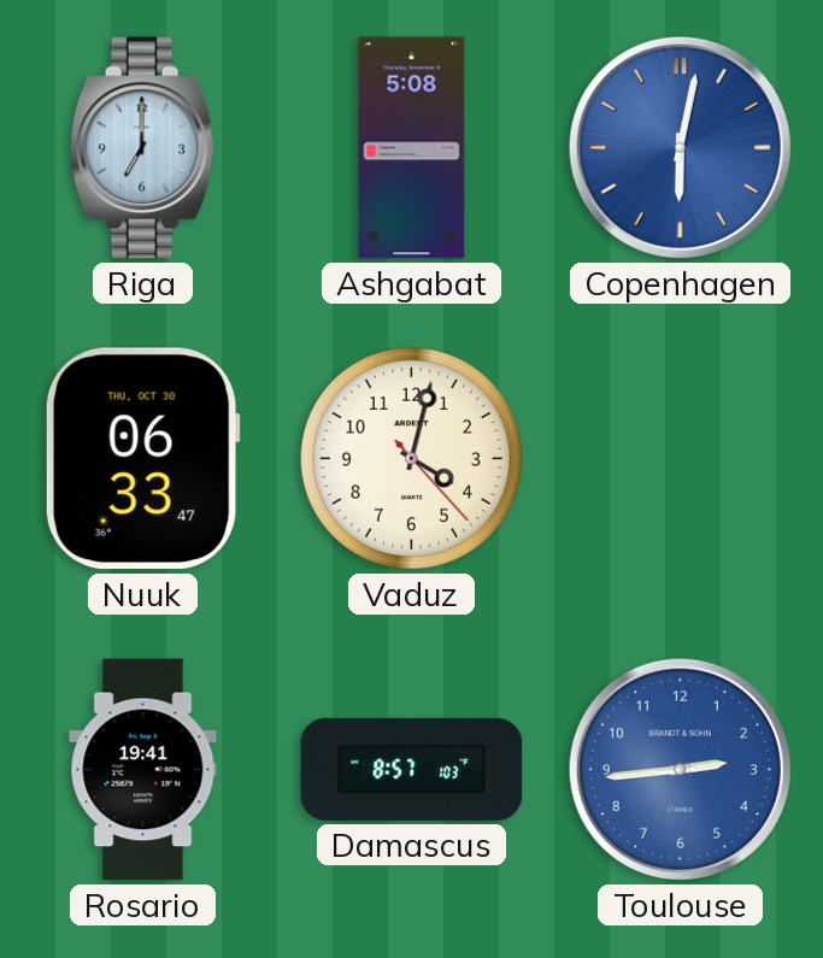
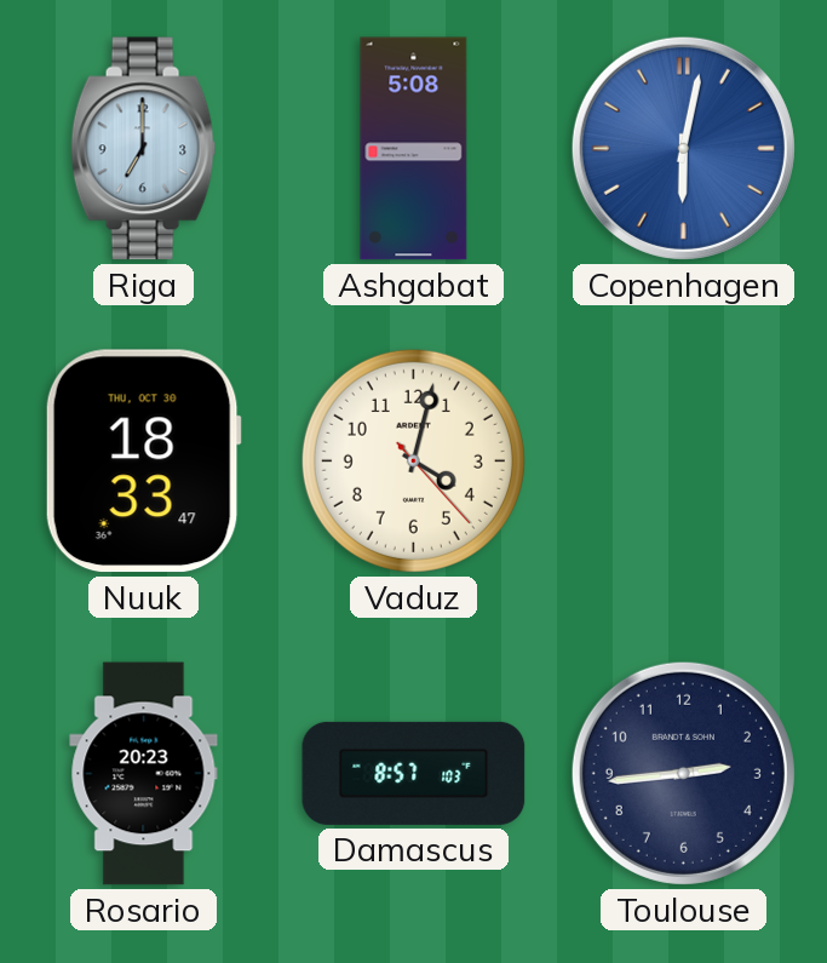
Nuuk: 06:33 -> 18:33 (143, 462)
Rosario: 19:41 -> 20:23 (144, 774)
Toulouse dial: blue -> navy (683, 773)
